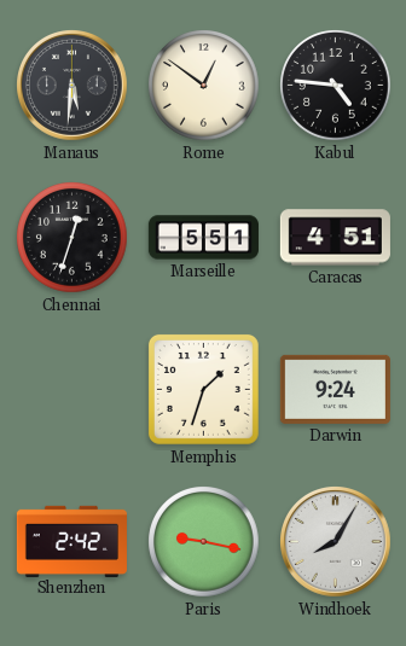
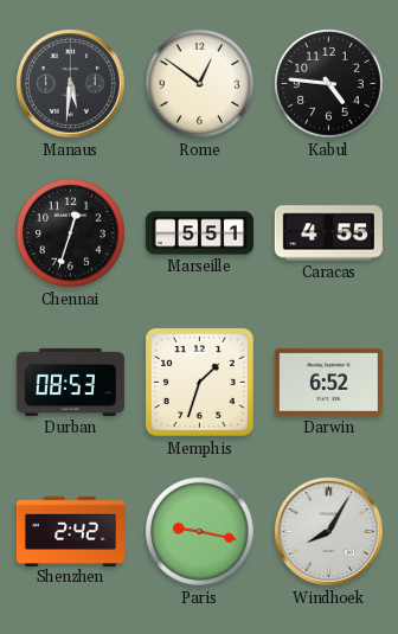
Caracas: 4:51 -> 4:55 (328, 233)
Durban: none -> 08:53 (70, 382)
Darwin: 9:24 -> 6:52 (328, 382)
